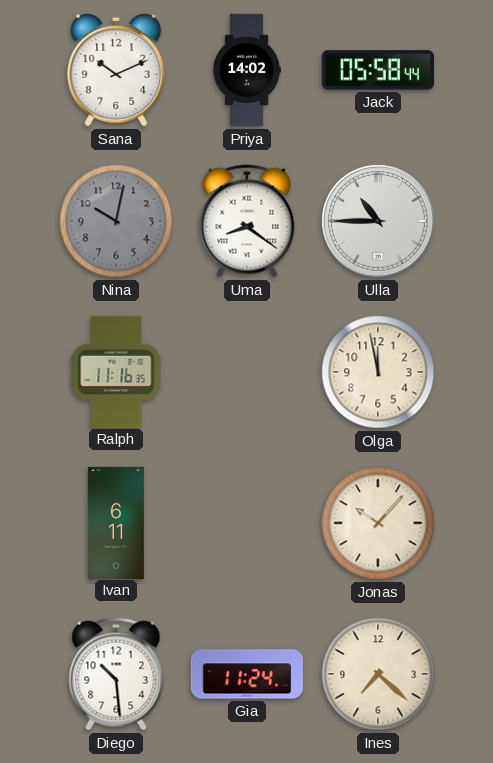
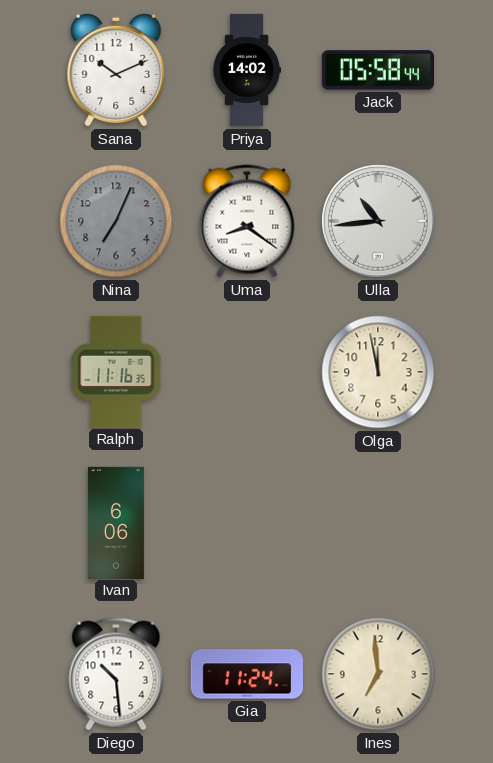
Nina: 10:02 -> 7:04 (116, 221)
Ulla: 10:45 -> 10:44 (378, 221)
Ivan: 6:11 -> 6:06 (116, 522)
Jonas: 10:07 -> none (378, 523)
Ines: 7:22 -> 6:59 (378, 674)
